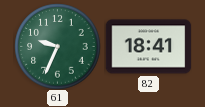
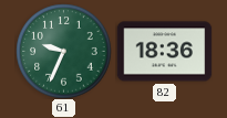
82: 18:41 -> 18:36 (164, 52)
